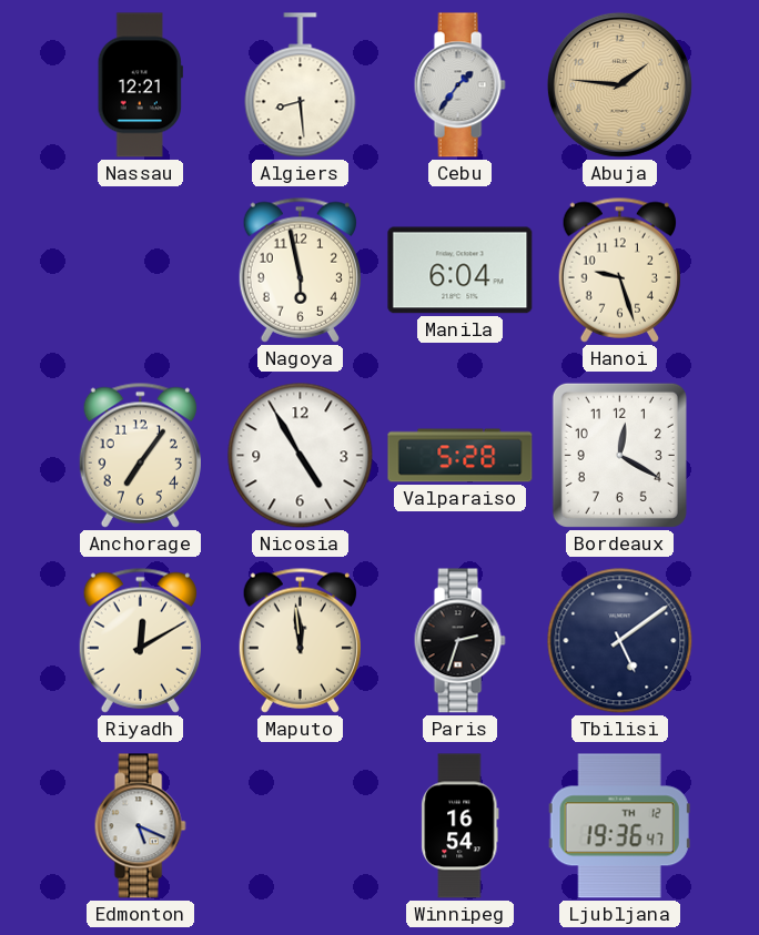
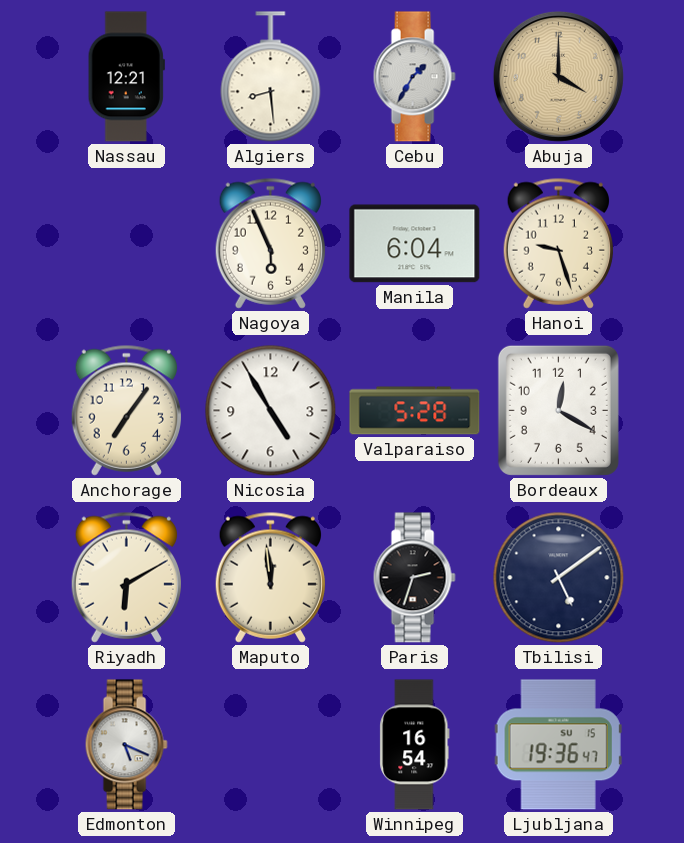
Cebu: 1:36 -> 1:35 (414, 77)
Abuja: 1:46 -> 4:00 (558, 76)
Nagoya: 5:58 -> 5:56 (270, 243)
Riyadh: 12:10 -> 6:10 (126, 577)
Ljubljana date: TH 12 -> SU 15 (558, 745)
